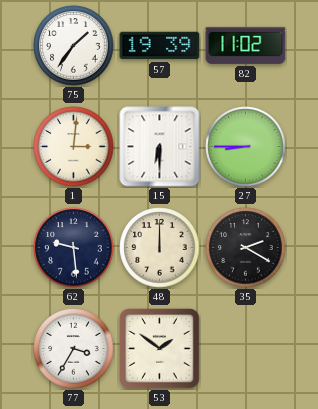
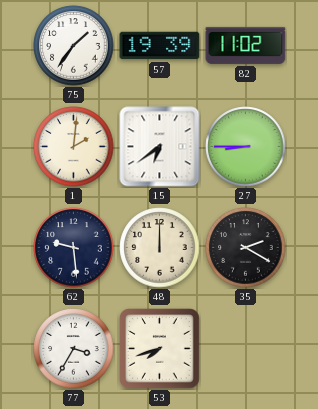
1: 3:01 -> 2:01 (74, 147)
15: 6:30 -> 6:39 (160, 147)
53: 1:51 -> 7:42 (160, 349)
